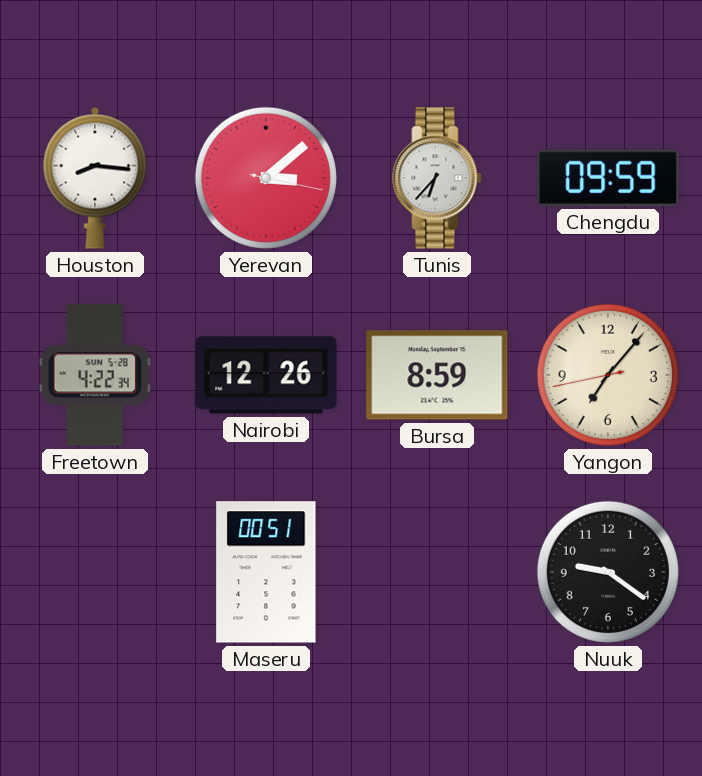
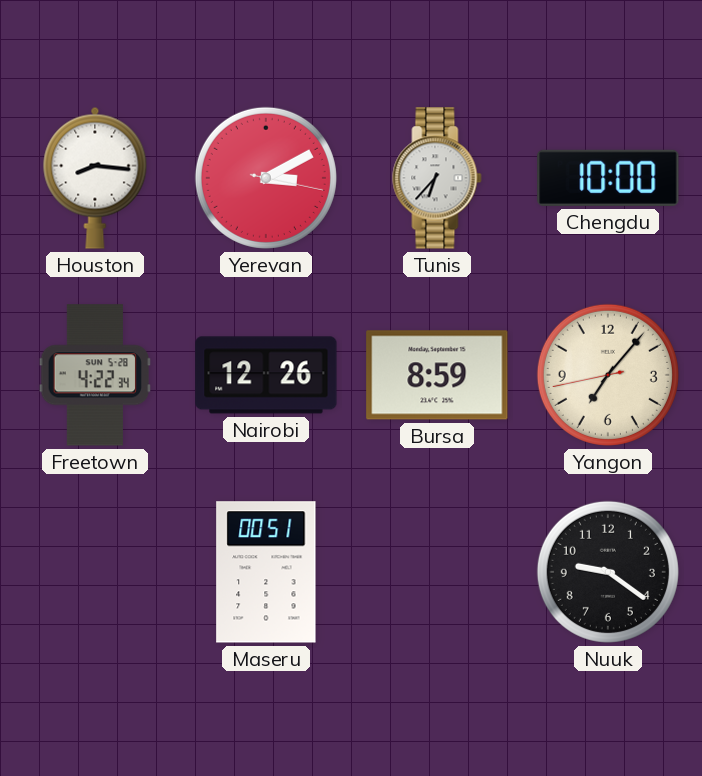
Yerevan: 3:08 -> 3:10 (266, 178)
Chengdu: 09:59 -> 10:00 (608, 178)
